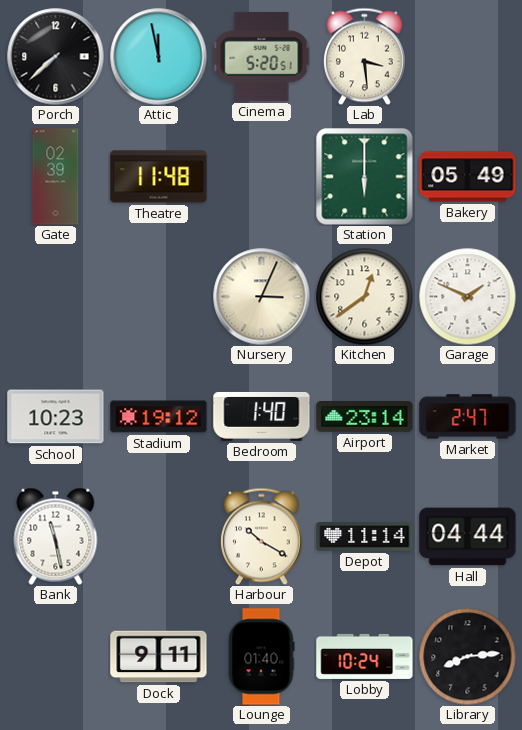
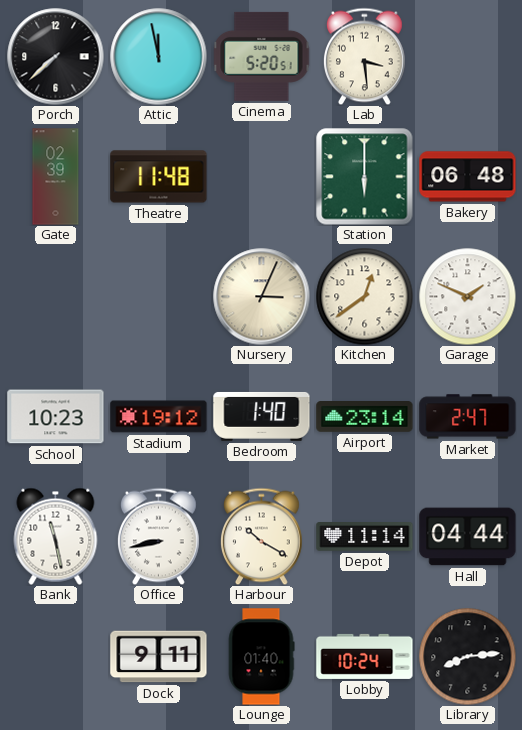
Bakery: 05:49 -> 06:48 (468, 177)
Office: none -> 8:43 (159, 536)
